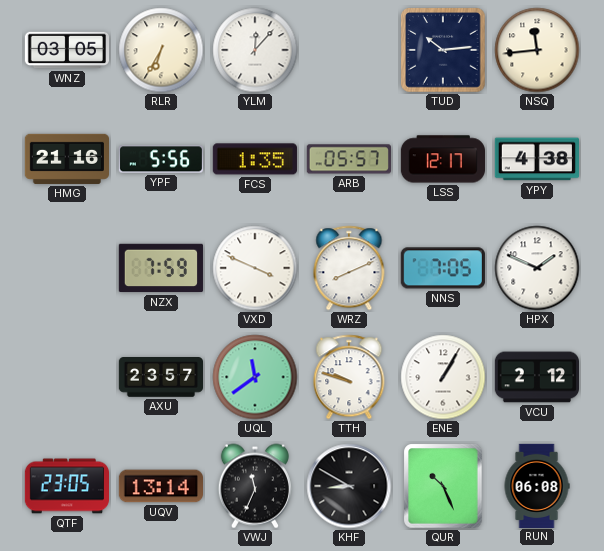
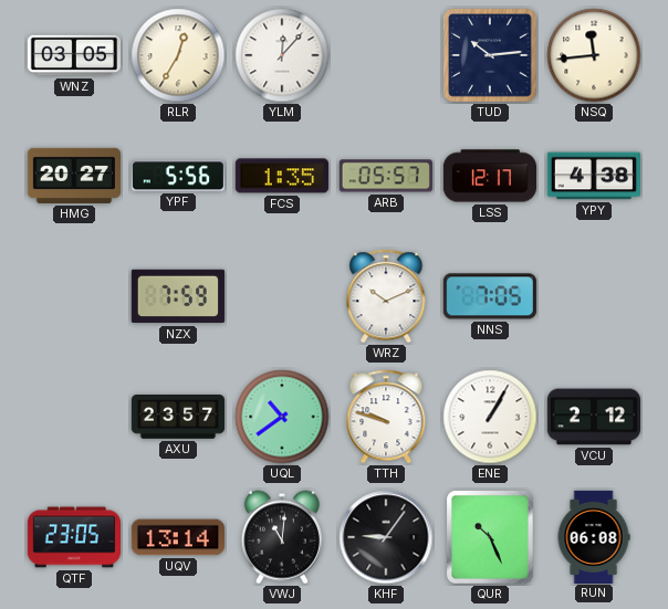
RLR: 6:35 -> 12:35 (178, 55)
HMG: 21:16 -> 20:27 (73, 176)
VXD: 3:49 -> none (255, 268)
WRZ: 8:11 -> 10:11 (386, 296)
HPX: 1:49 -> none (537, 268)
UQL: 11:39 -> 10:39 (282, 417)
VWJ: 11:34 -> 11:01 (282, 537)
KHF: 8:50 -> 9:06 (386, 537)
